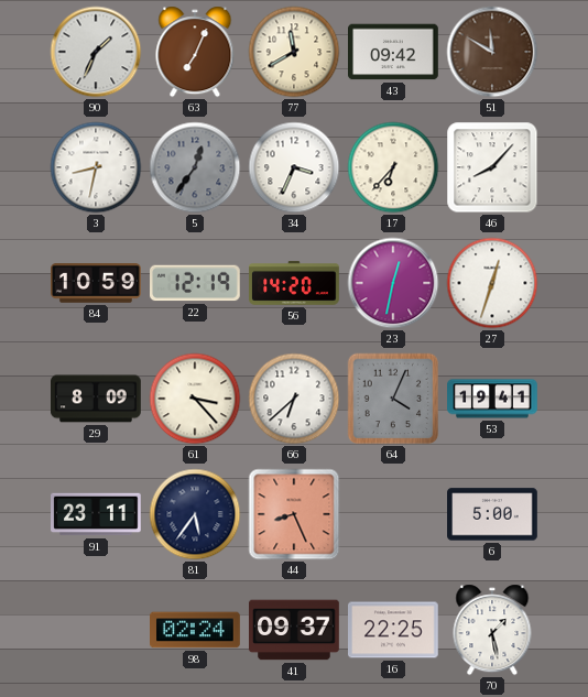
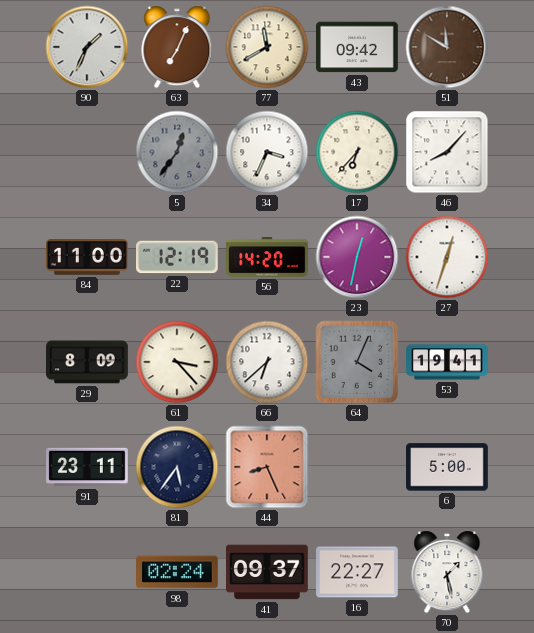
3: 8:32 -> none (96, 167)
84: 10:59 -> 11:00 (88, 258)
16: 22:25 -> 22:27 (358, 572)
